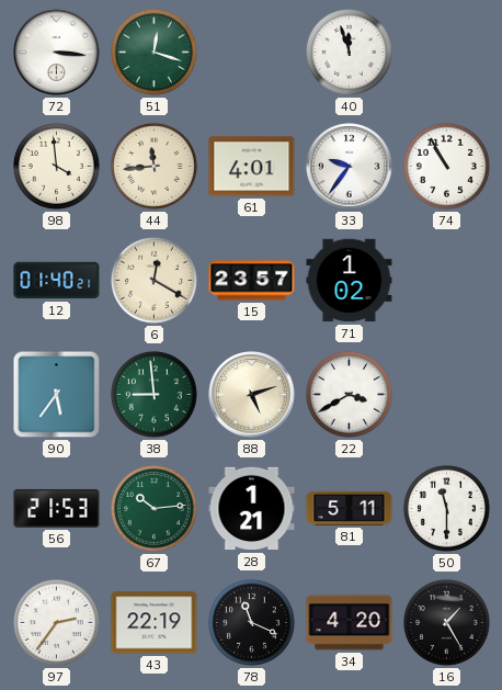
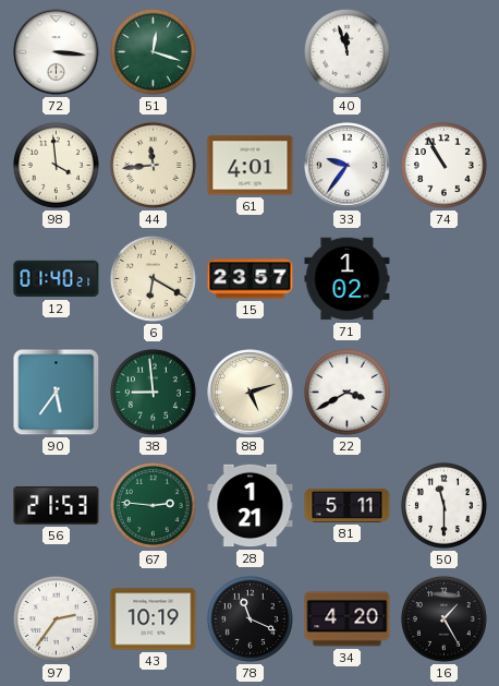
6: 12:20 -> 6:20 (153, 278)
67: 10:14 -> 2:46 (153, 505)
43: 22:19 -> 10:19 (154, 619)
